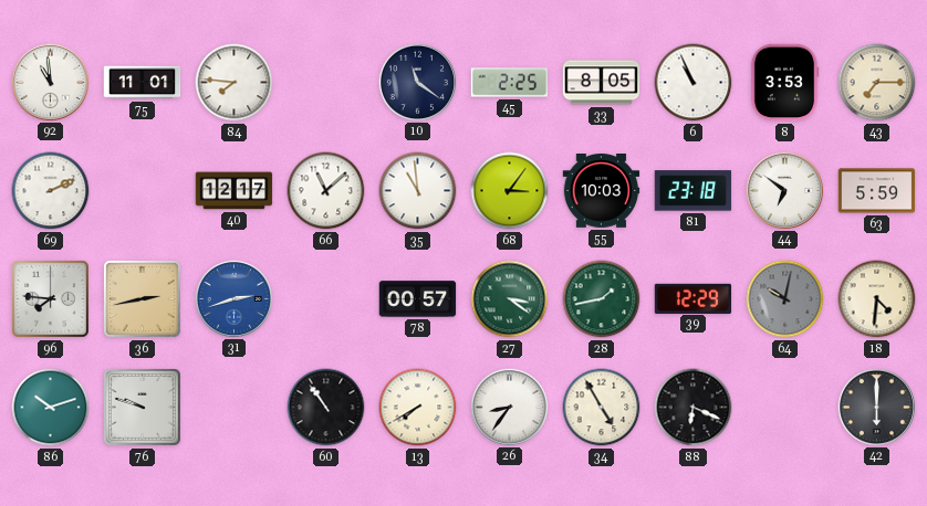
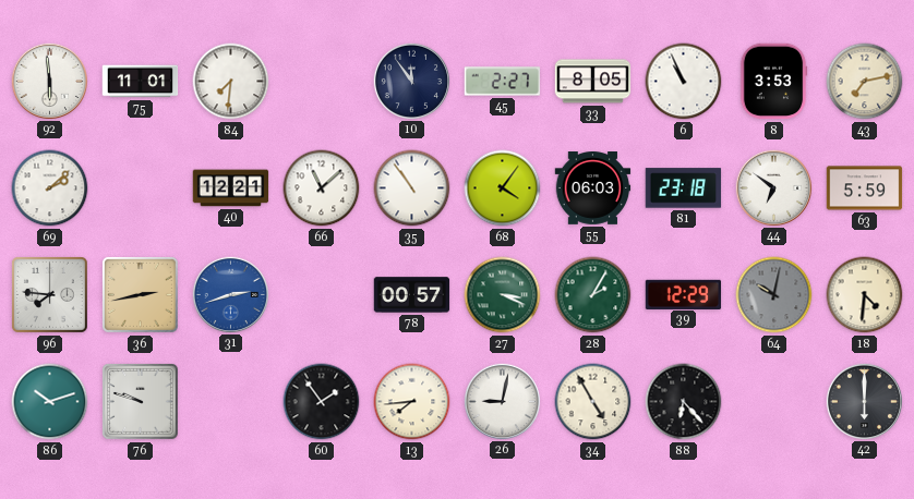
92: 10:59 -> 5:59 (49, 81)
84: 7:46 -> 7:31 (231, 82)
10: 11:21 -> 11:54 (411, 81)
45: 2:25 -> 2:27 (503, 82)
43: 7:15 -> 7:13 (865, 82)
69: 2:11 -> 2:08 (50, 188)
40: 12:17 -> 12:21 (231, 188)
35: 10:59 -> 10:54 (412, 188)
68: 3:06 -> 4:06 (503, 188)
55: 10:03 -> 06:03 (593, 188)
27: 3:21 -> 3:19 (503, 295)
28: 1:43 -> 2:05 (593, 295)
60: 10:54 -> 1:54 (322, 402)
13: 7:40 -> 7:44 (412, 402)
26: 8:36 -> 9:02 (502, 401)
88: 6:19 -> 6:23 (684, 402)
